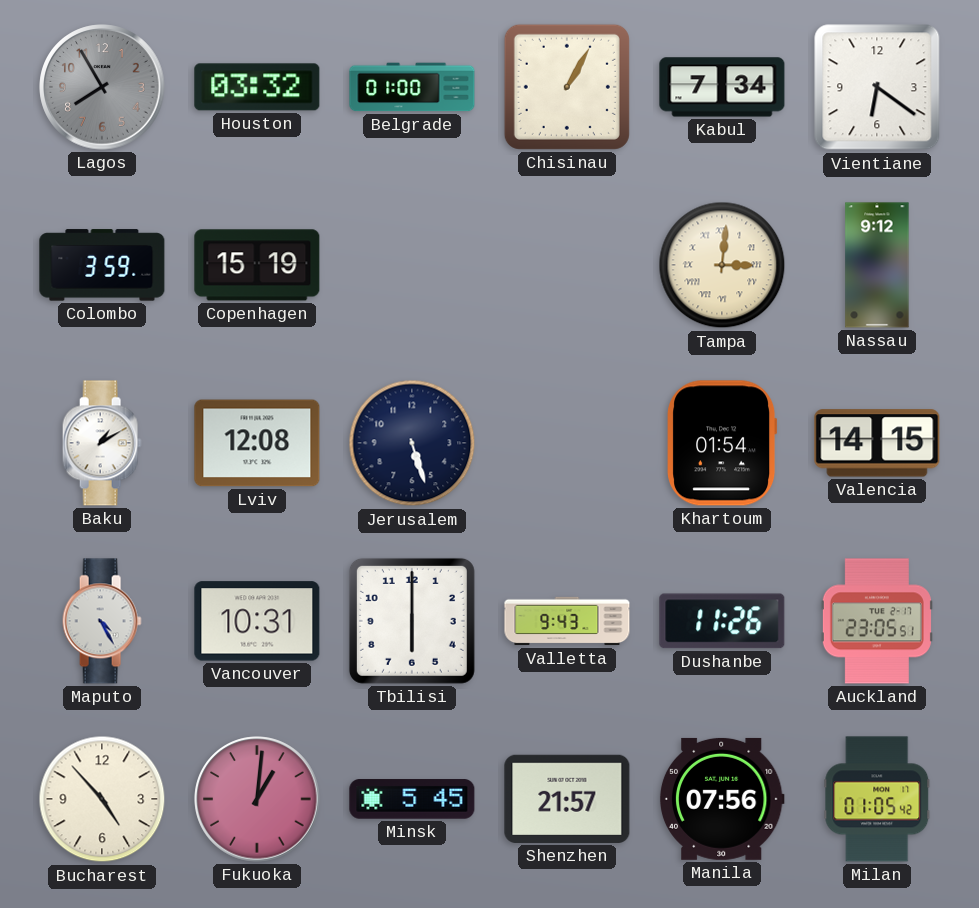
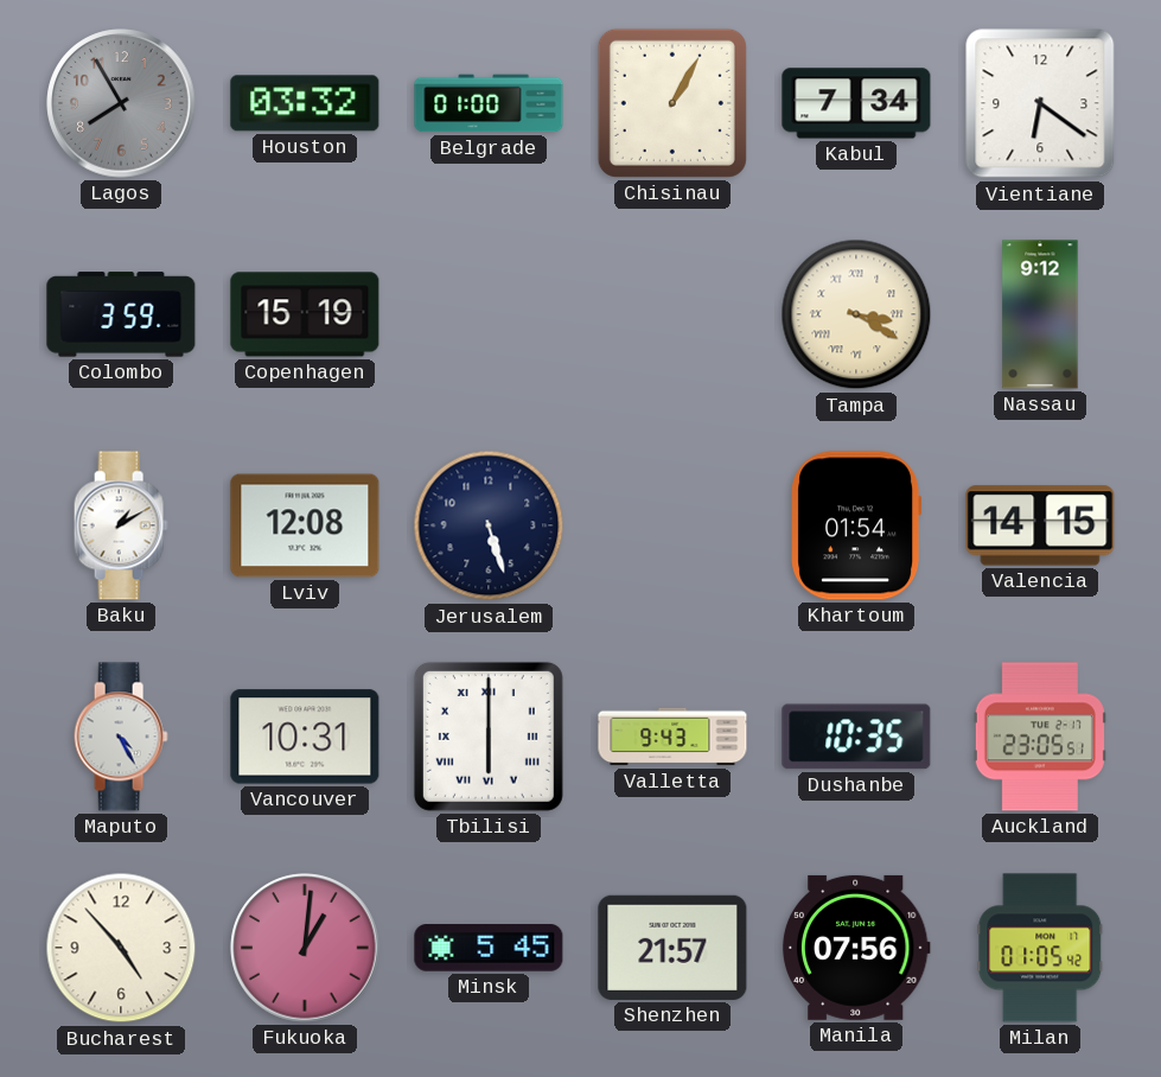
Tampa: 3:01 -> 3:20 (856, 314)
Tbilisi numerals: Arabic -> Roman (489, 737)
Dushanbe: 11:26 -> 10:35 (856, 737)
